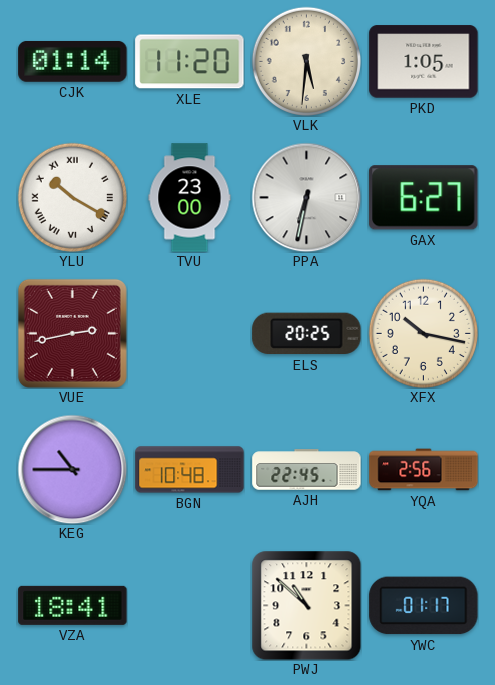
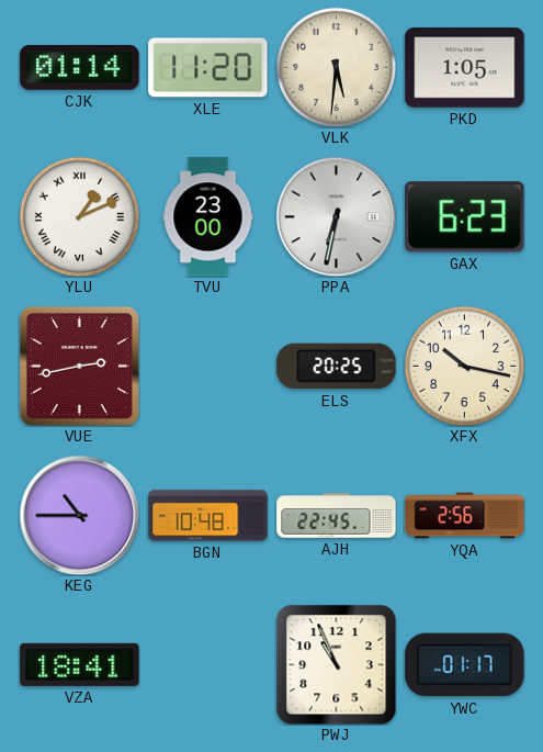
YLU: 10:20 -> 1:11 (79, 216)
GAX: 6:27 -> 6:23 (465, 217)
PWJ: 10:52 -> 10:56 (336, 664)
